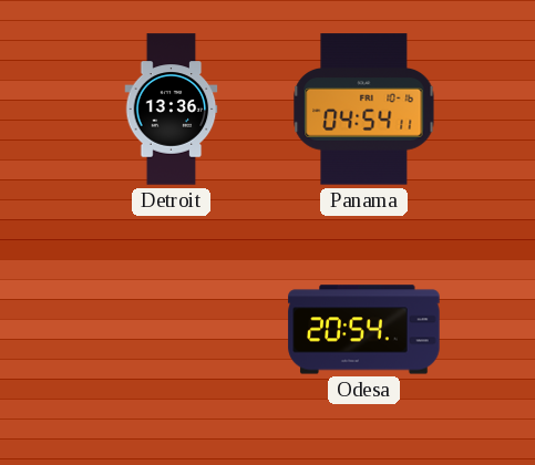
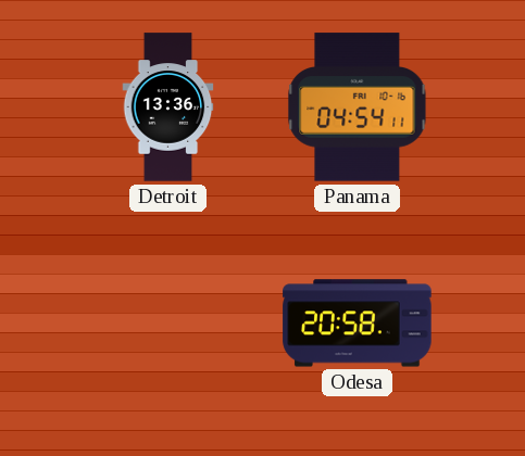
Odesa: 20:54 -> 20:58 (358, 324)
